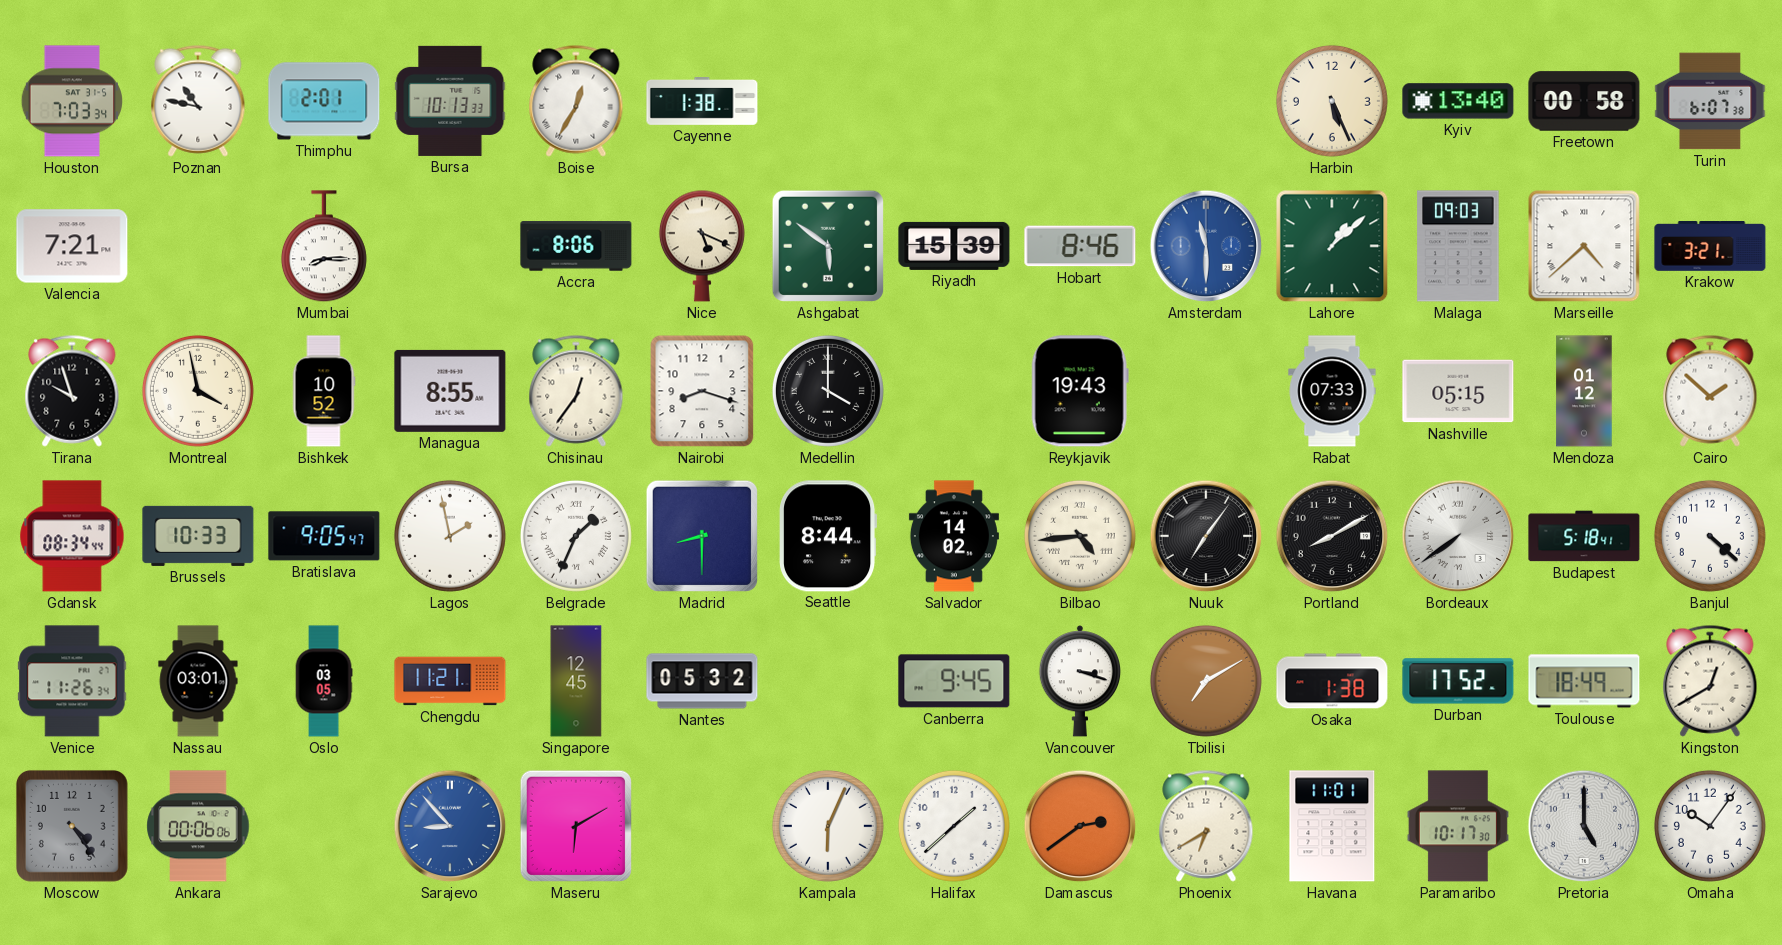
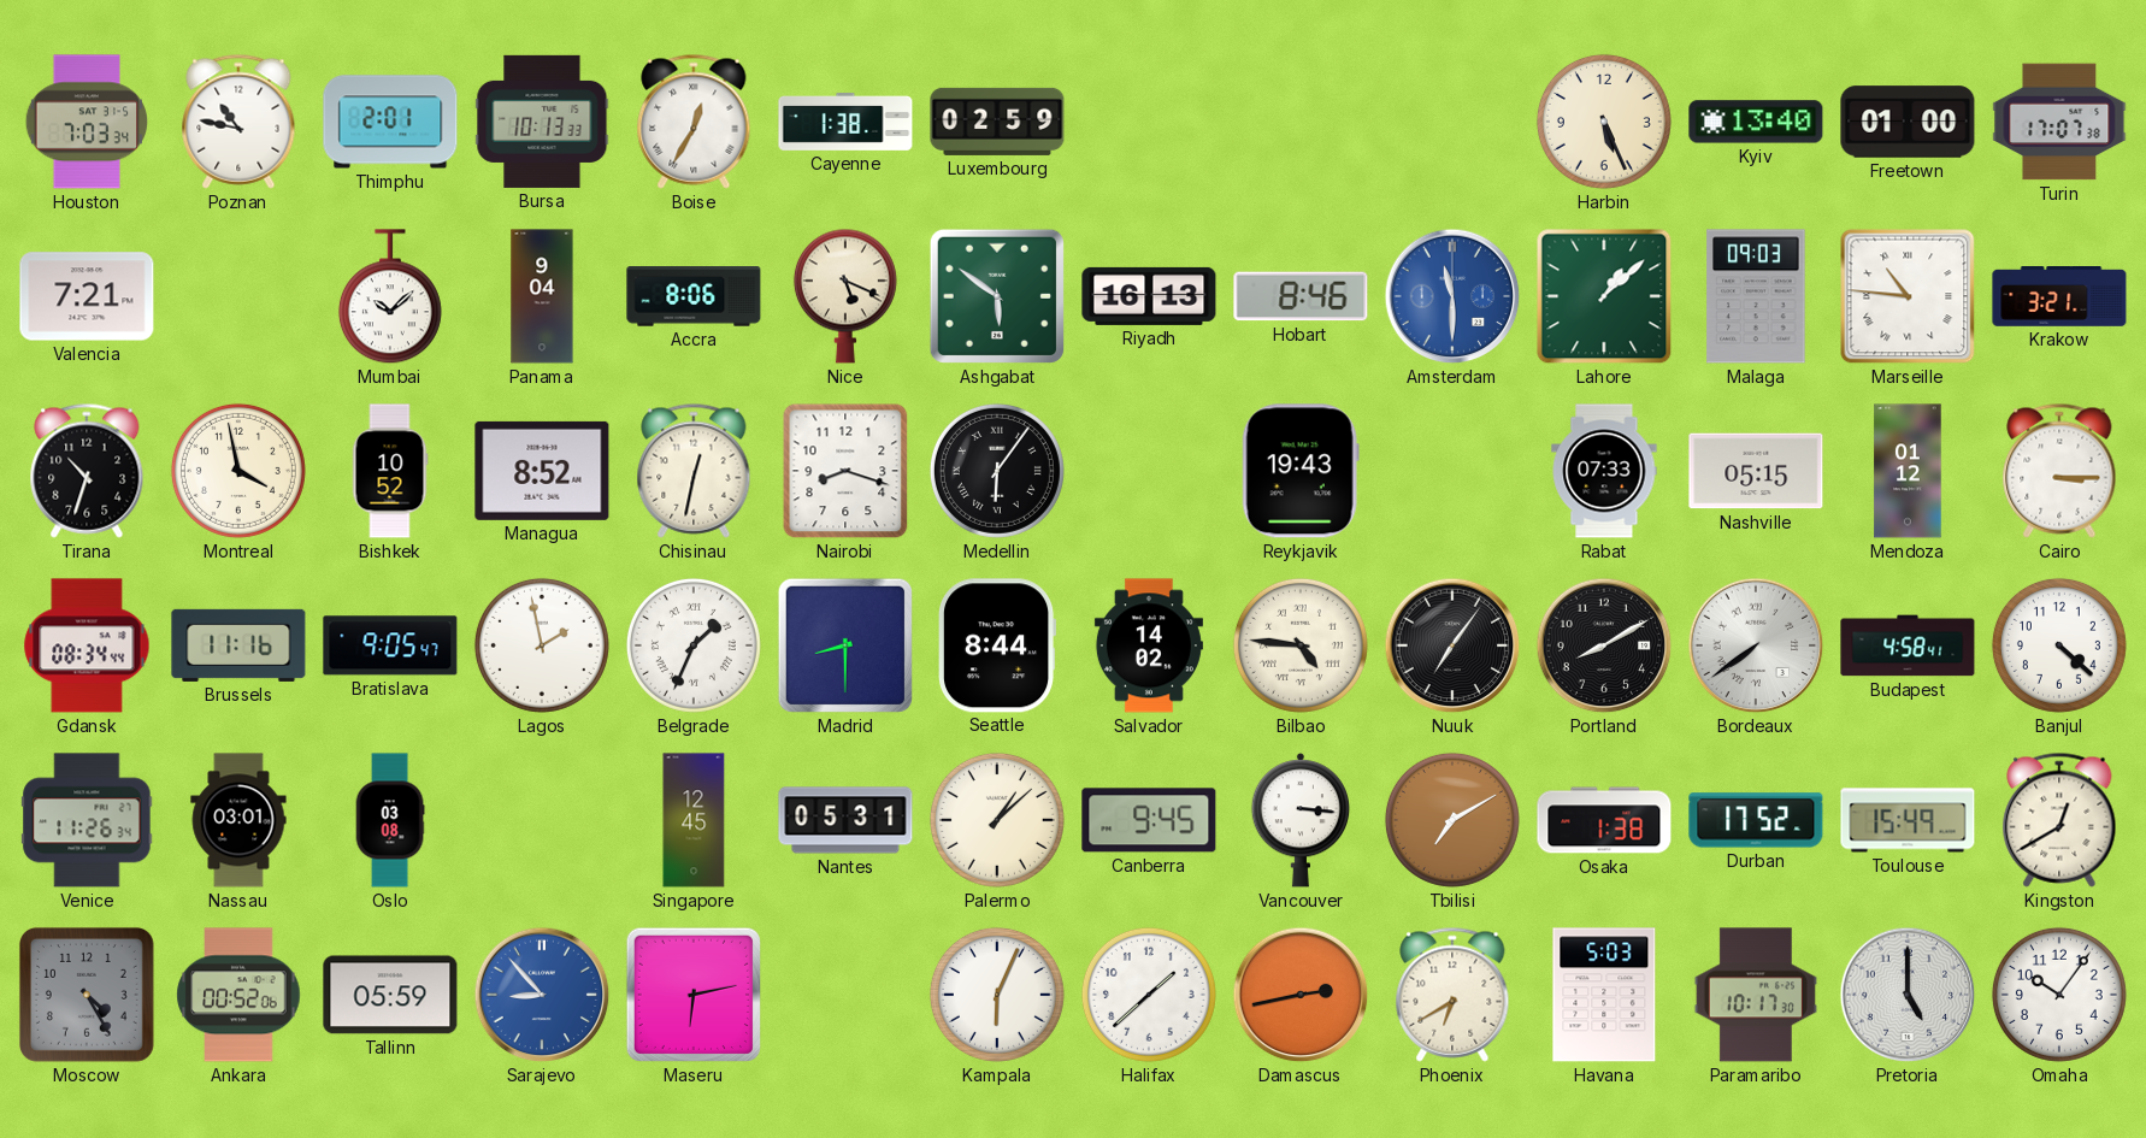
Luxembourg: none -> 02:59 (997, 122)
Freetown: 00:58 -> 01:00 (1908, 122)
Turin: 6:07 -> 17:07 (2059, 122)
Mumbai: 8:15 -> 10:08 (390, 297)
Panama: none -> 9:04 (542, 296)
Riyadh: 15:39 -> 16:13 (1149, 296)
Marseille: 4:38 -> 10:46 (1908, 296)
Tirana: 9:57 -> 10:33 (87, 471)
Managua: 8:55 -> 8:52 (542, 471)
Chisinau: 12:36 -> 12:32 (694, 471)
Medellin: 4:00 -> 6:06 (997, 471)
Cairo: 1:52 -> 3:15 (2059, 471)
Brussels: 10:33 -> 11:16 (238, 645)
Bilbao: 4:44 -> 4:46 (1301, 645)
Budapest: 5:18 -> 4:58 (1908, 645)
Oslo: 03:05 -> 03:08 (390, 820)
Chengdu: 11:21 -> none (450, 681)
Nantes: 05:32 -> 05:31 (845, 820)
Palermo: none -> 1:08 (997, 820)
Vancouver: 3:18 -> 3:16 (1299, 820)
Toulouse: 18:49 -> 15:49 (1908, 820)
Moscow: 4:24 -> 4:25 (87, 995)
Ankara: 00:06 -> 00:52 (238, 995)
Tallinn: none -> 05:59 (390, 995)
Maseru: 6:10 -> 6:13 (694, 995)
Damascus: 2:39 -> 2:43 (1301, 995)
Havana: 11:01 -> 5:03 (1604, 995)
